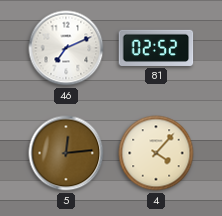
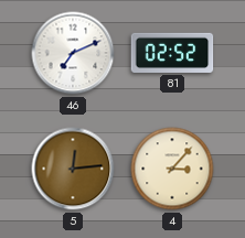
4: 4:07 -> 3:07 (172, 169)
